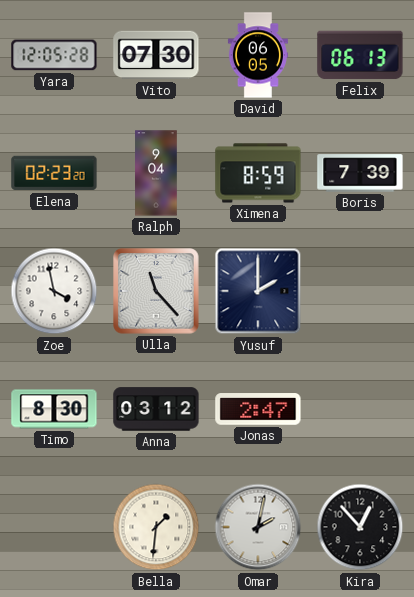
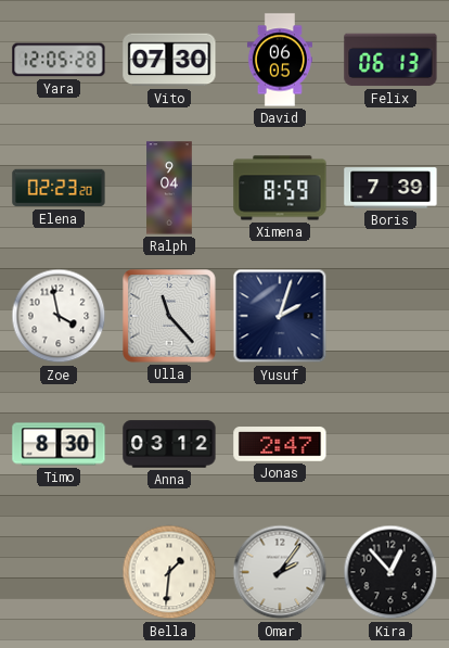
Yusuf: 2:00 -> 2:03 (280, 316)
Omar: 2:02 -> 2:06 (280, 572)
